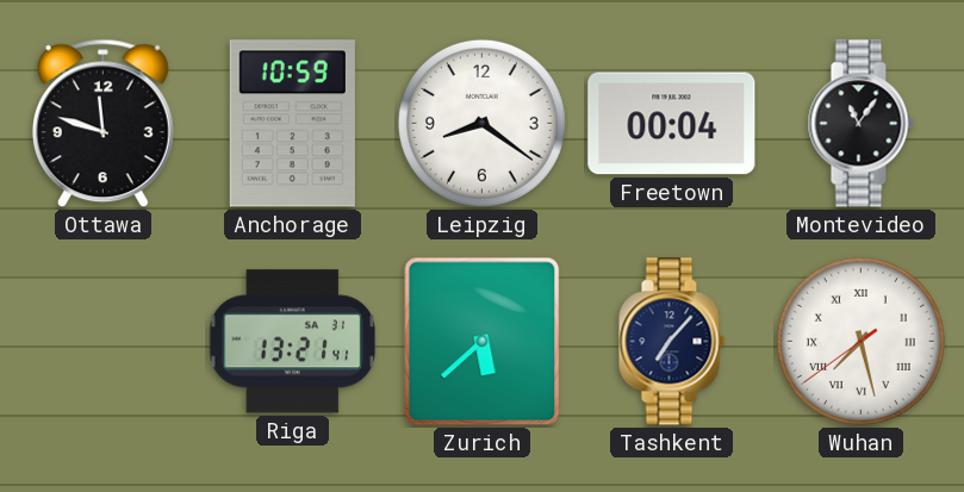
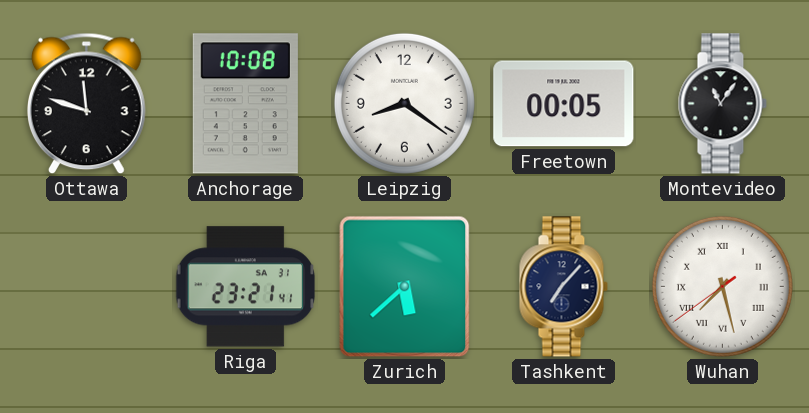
Anchorage: 10:59 -> 10:08 (245, 104)
Freetown: 00:04 -> 00:05 (564, 104)
Riga: 13:21 -> 23:21 (246, 287)
